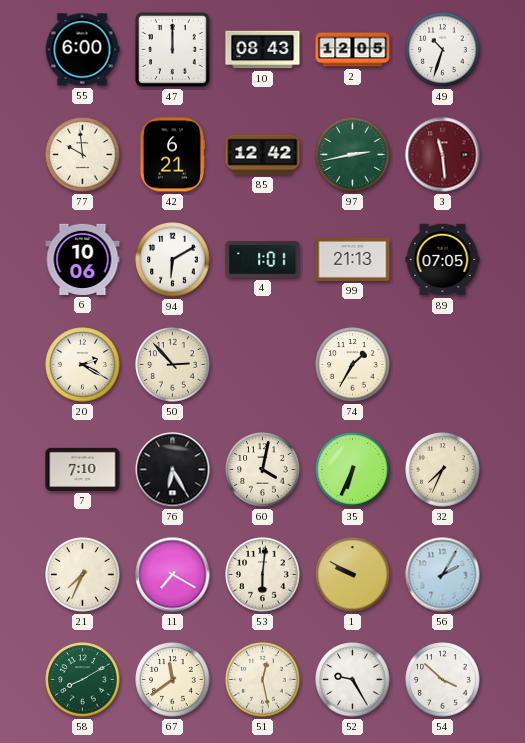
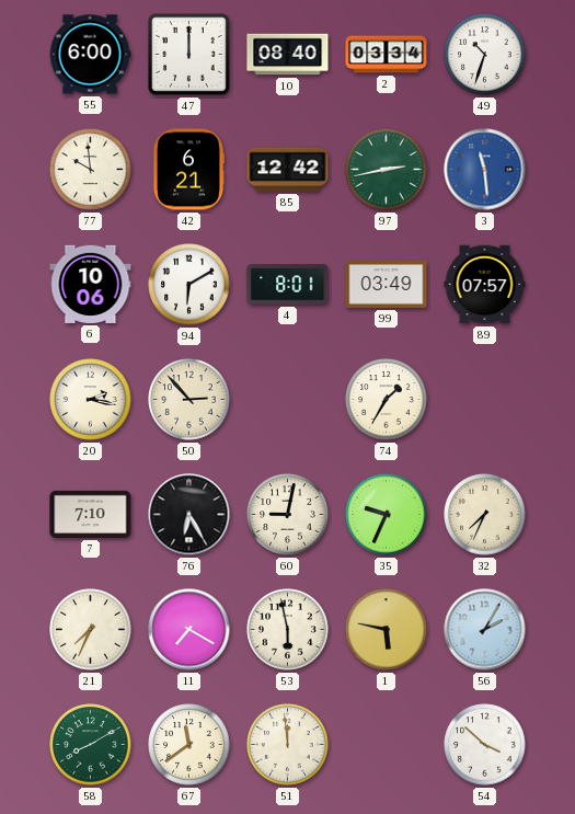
10: 08:43 -> 08:40 (288, 55)
2: 12:05 -> 03:34 (387, 55)
3 dial: burgundy -> blue (485, 170)
4: 1:01 -> 8:01 (288, 285)
99: 21:13 -> 03:49 (387, 284)
89: 07:05 -> 07:57 (485, 285)
20: 2:20 -> 2:17 (91, 400)
60: 4:02 -> 9:02 (288, 515)
35: 6:34 -> 9:34 (387, 515)
53: 6:01 -> 5:58 (288, 630)
1: 9:50 -> 5:47 (387, 630)
51: 12:28 -> 11:59 (288, 745)
52: 9:25 -> none (353, 680)
